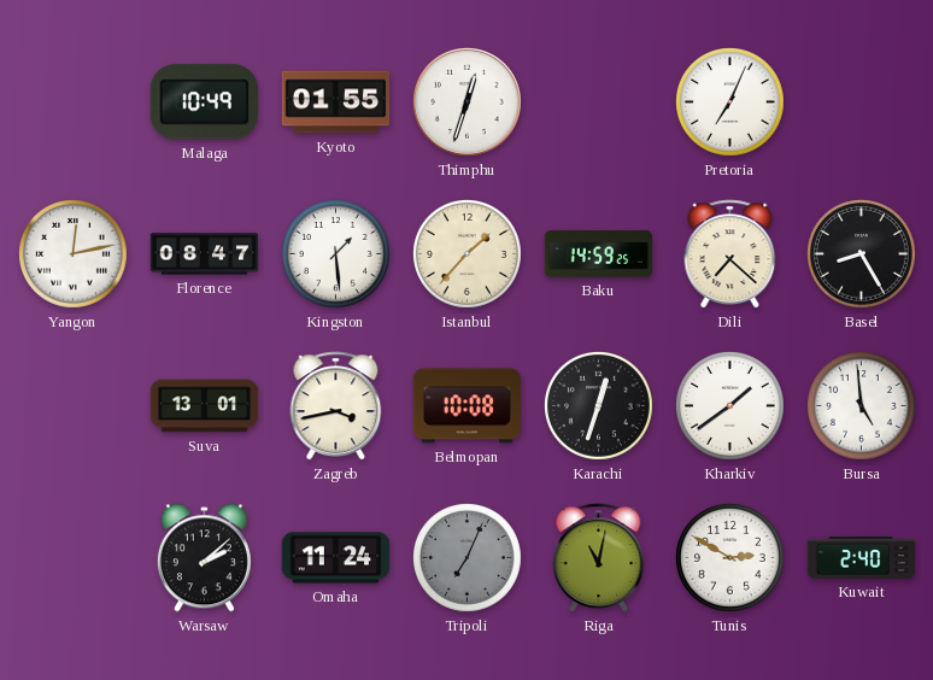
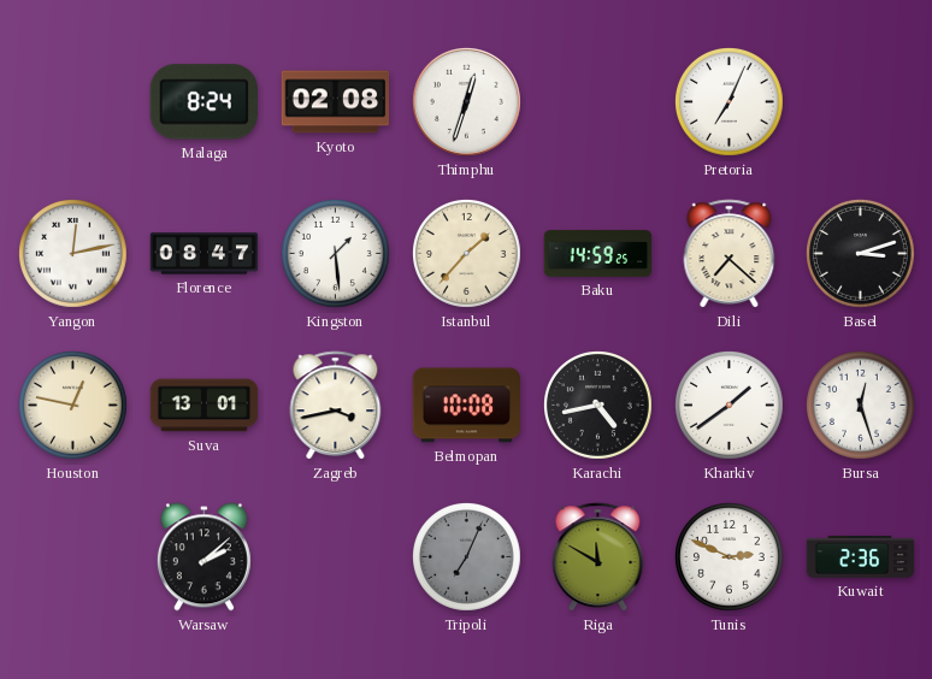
Malaga: 10:49 -> 8:24 (203, 102)
Kyoto: 01:55 -> 02:08 (336, 102)
Basel: 8:25 -> 3:12 (861, 254)
Houston: none -> 12:47 (73, 406)
Karachi: 12:33 -> 4:43 (598, 406)
Bursa: 4:59 -> 12:27 (861, 406)
Omaha: 11:24 -> none (336, 558)
Riga: 11:02 -> 11:50 (598, 557)
Tunis: 2:50 -> 2:49 (730, 557)
Kuwait: 2:40 -> 2:36 (861, 557)
